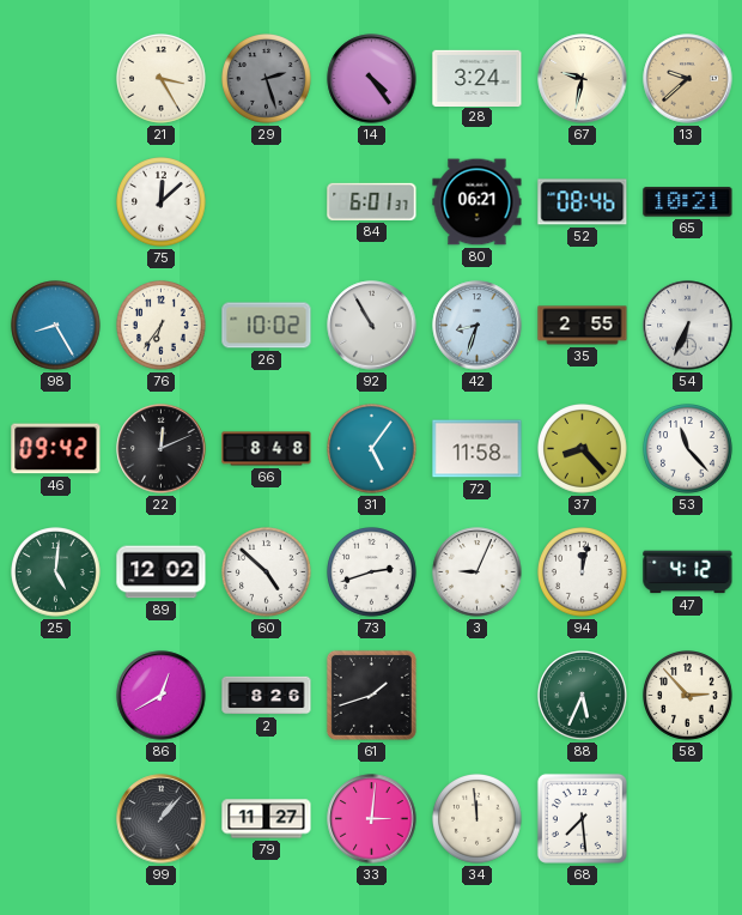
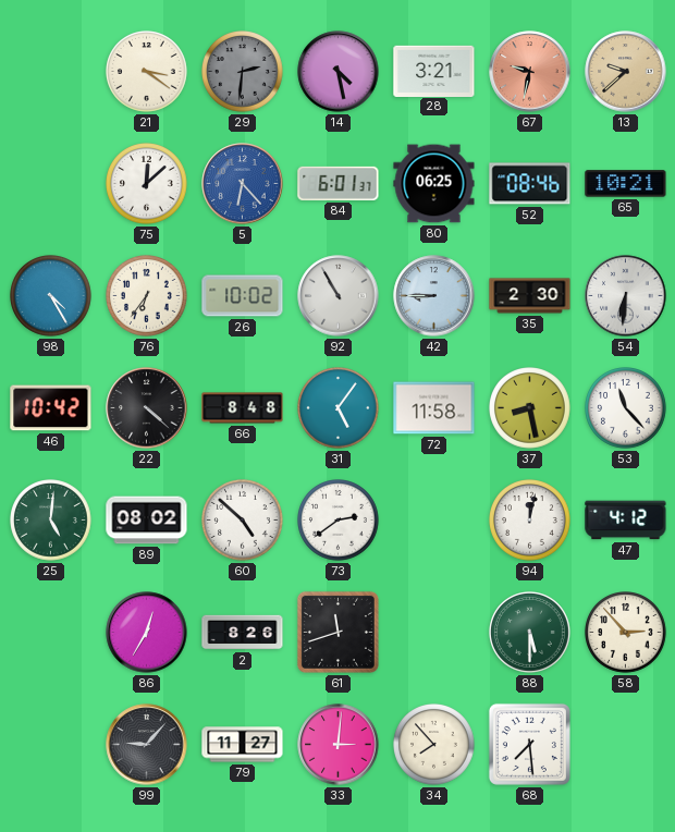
21: 3:25 -> 3:21 (147, 72)
29: 2:27 -> 2:31 (243, 72)
14: 4:24 -> 4:28 (339, 72)
28: 3:24 -> 3:21 (434, 71)
67 dial: cream -> salmon (530, 72)
5: none -> 6:23 (243, 184)
80: 06:21 -> 06:25 (434, 184)
98: 8:25 -> 4:25 (51, 296)
42: 8:33 -> 8:45 (434, 296)
35: 2:55 -> 2:30 (530, 296)
54: 6:34 -> 6:31 (626, 296)
46: 09:42 -> 10:42 (51, 408)
22: 12:11 -> 4:22 (147, 408)
37: 8:23 -> 8:28 (530, 408)
89: 12:02 -> 08:02 (147, 521)
73: 2:42 -> 2:39 (339, 521)
3: 9:04 -> none (478, 572)
86: 12:40 -> 12:35 (147, 633)
61: 1:42 -> 11:42 (337, 632)
88: 5:34 -> 5:30 (530, 633)
99: 1:07 -> 9:07 (147, 745)
34: 11:59 -> 7:53 (434, 745)
